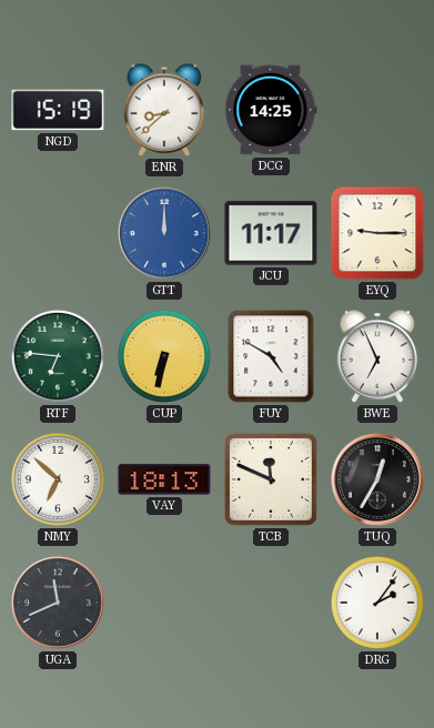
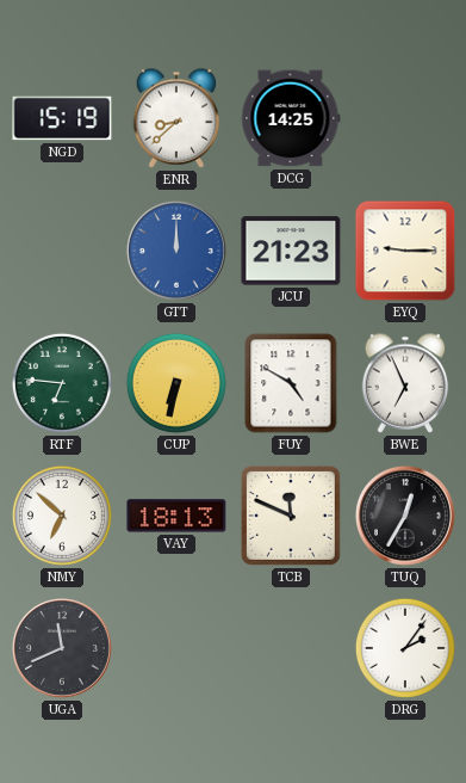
JCU: 11:17 -> 21:23 (291, 251)
